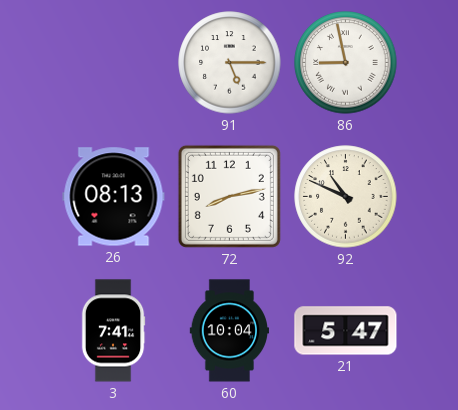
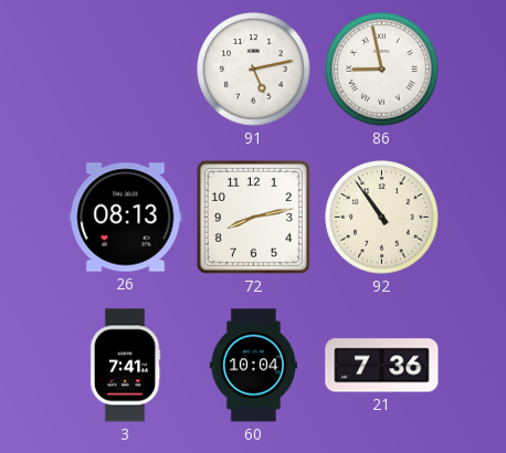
91: 5:15 -> 5:13 (254, 70)
92: 10:49 -> 10:54 (382, 218)
21: 5:47 -> 7:36 (382, 366)
